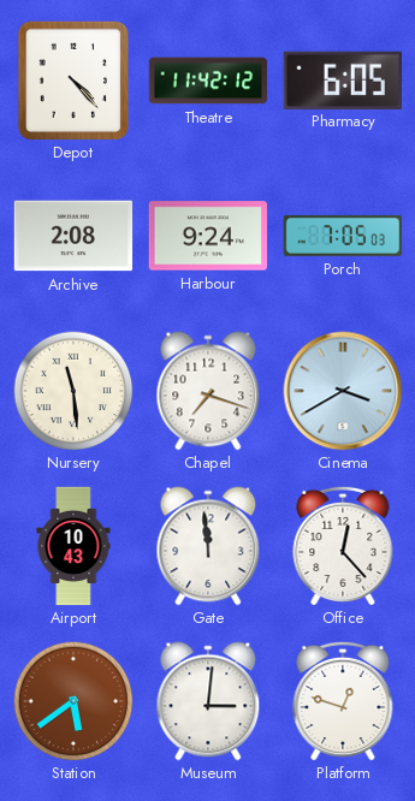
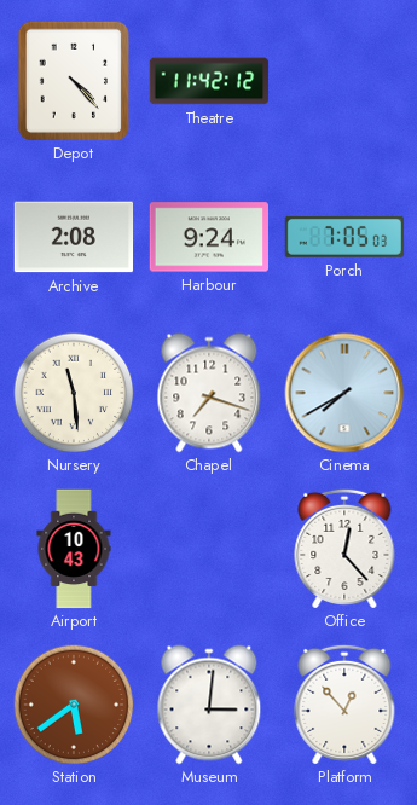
Pharmacy: 6:05 -> none (342, 79)
Cinema: 3:40 -> 7:40 (344, 393)
Gate: 11:59 -> none (208, 546)
Platform: 12:48 -> 12:53 (344, 703)
